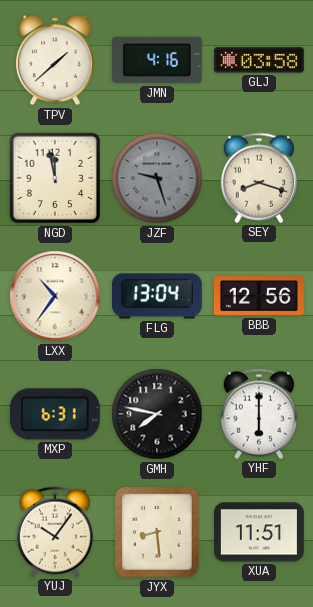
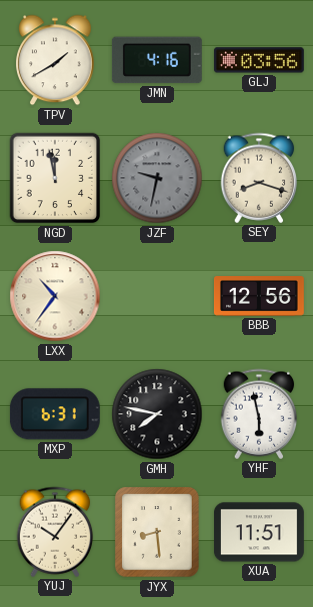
TPV: 1:38 -> 1:40 (56, 60)
GLJ: 03:58 -> 03:56 (259, 60)
JZF: 9:27 -> 9:32 (157, 178)
FLG: 13:04 -> none (157, 296)
YHF: 6:00 -> 5:58 (259, 414)
